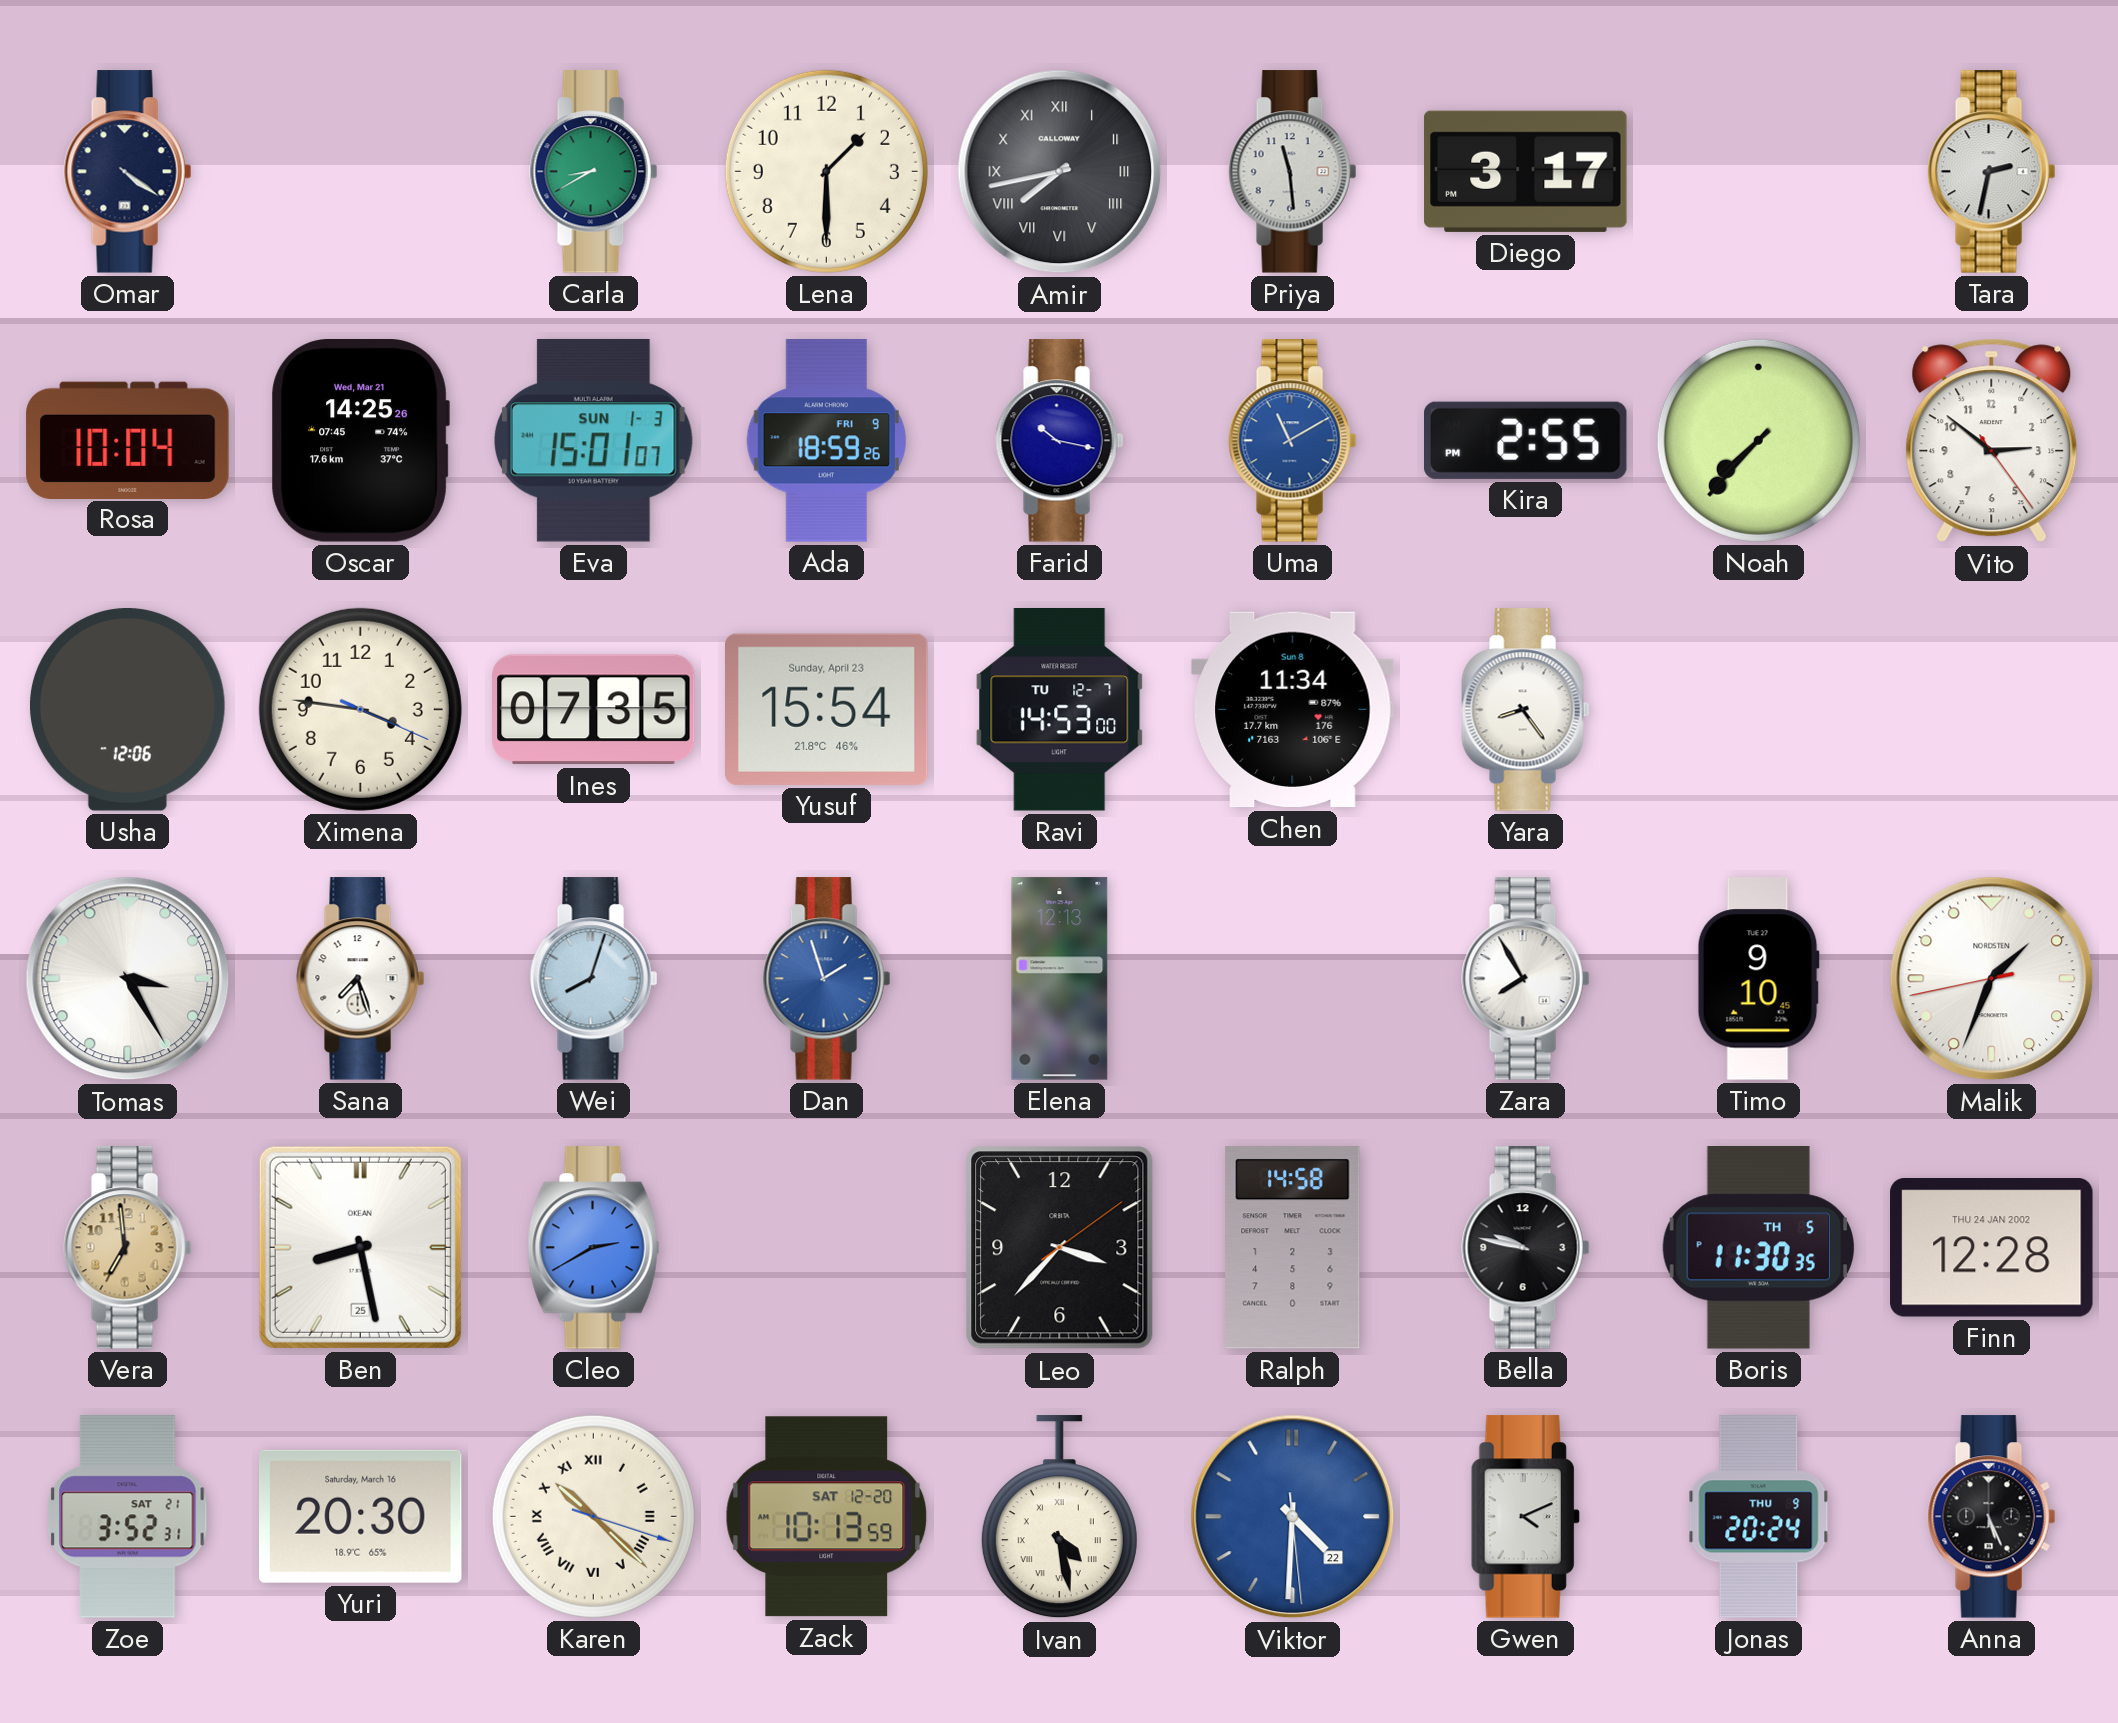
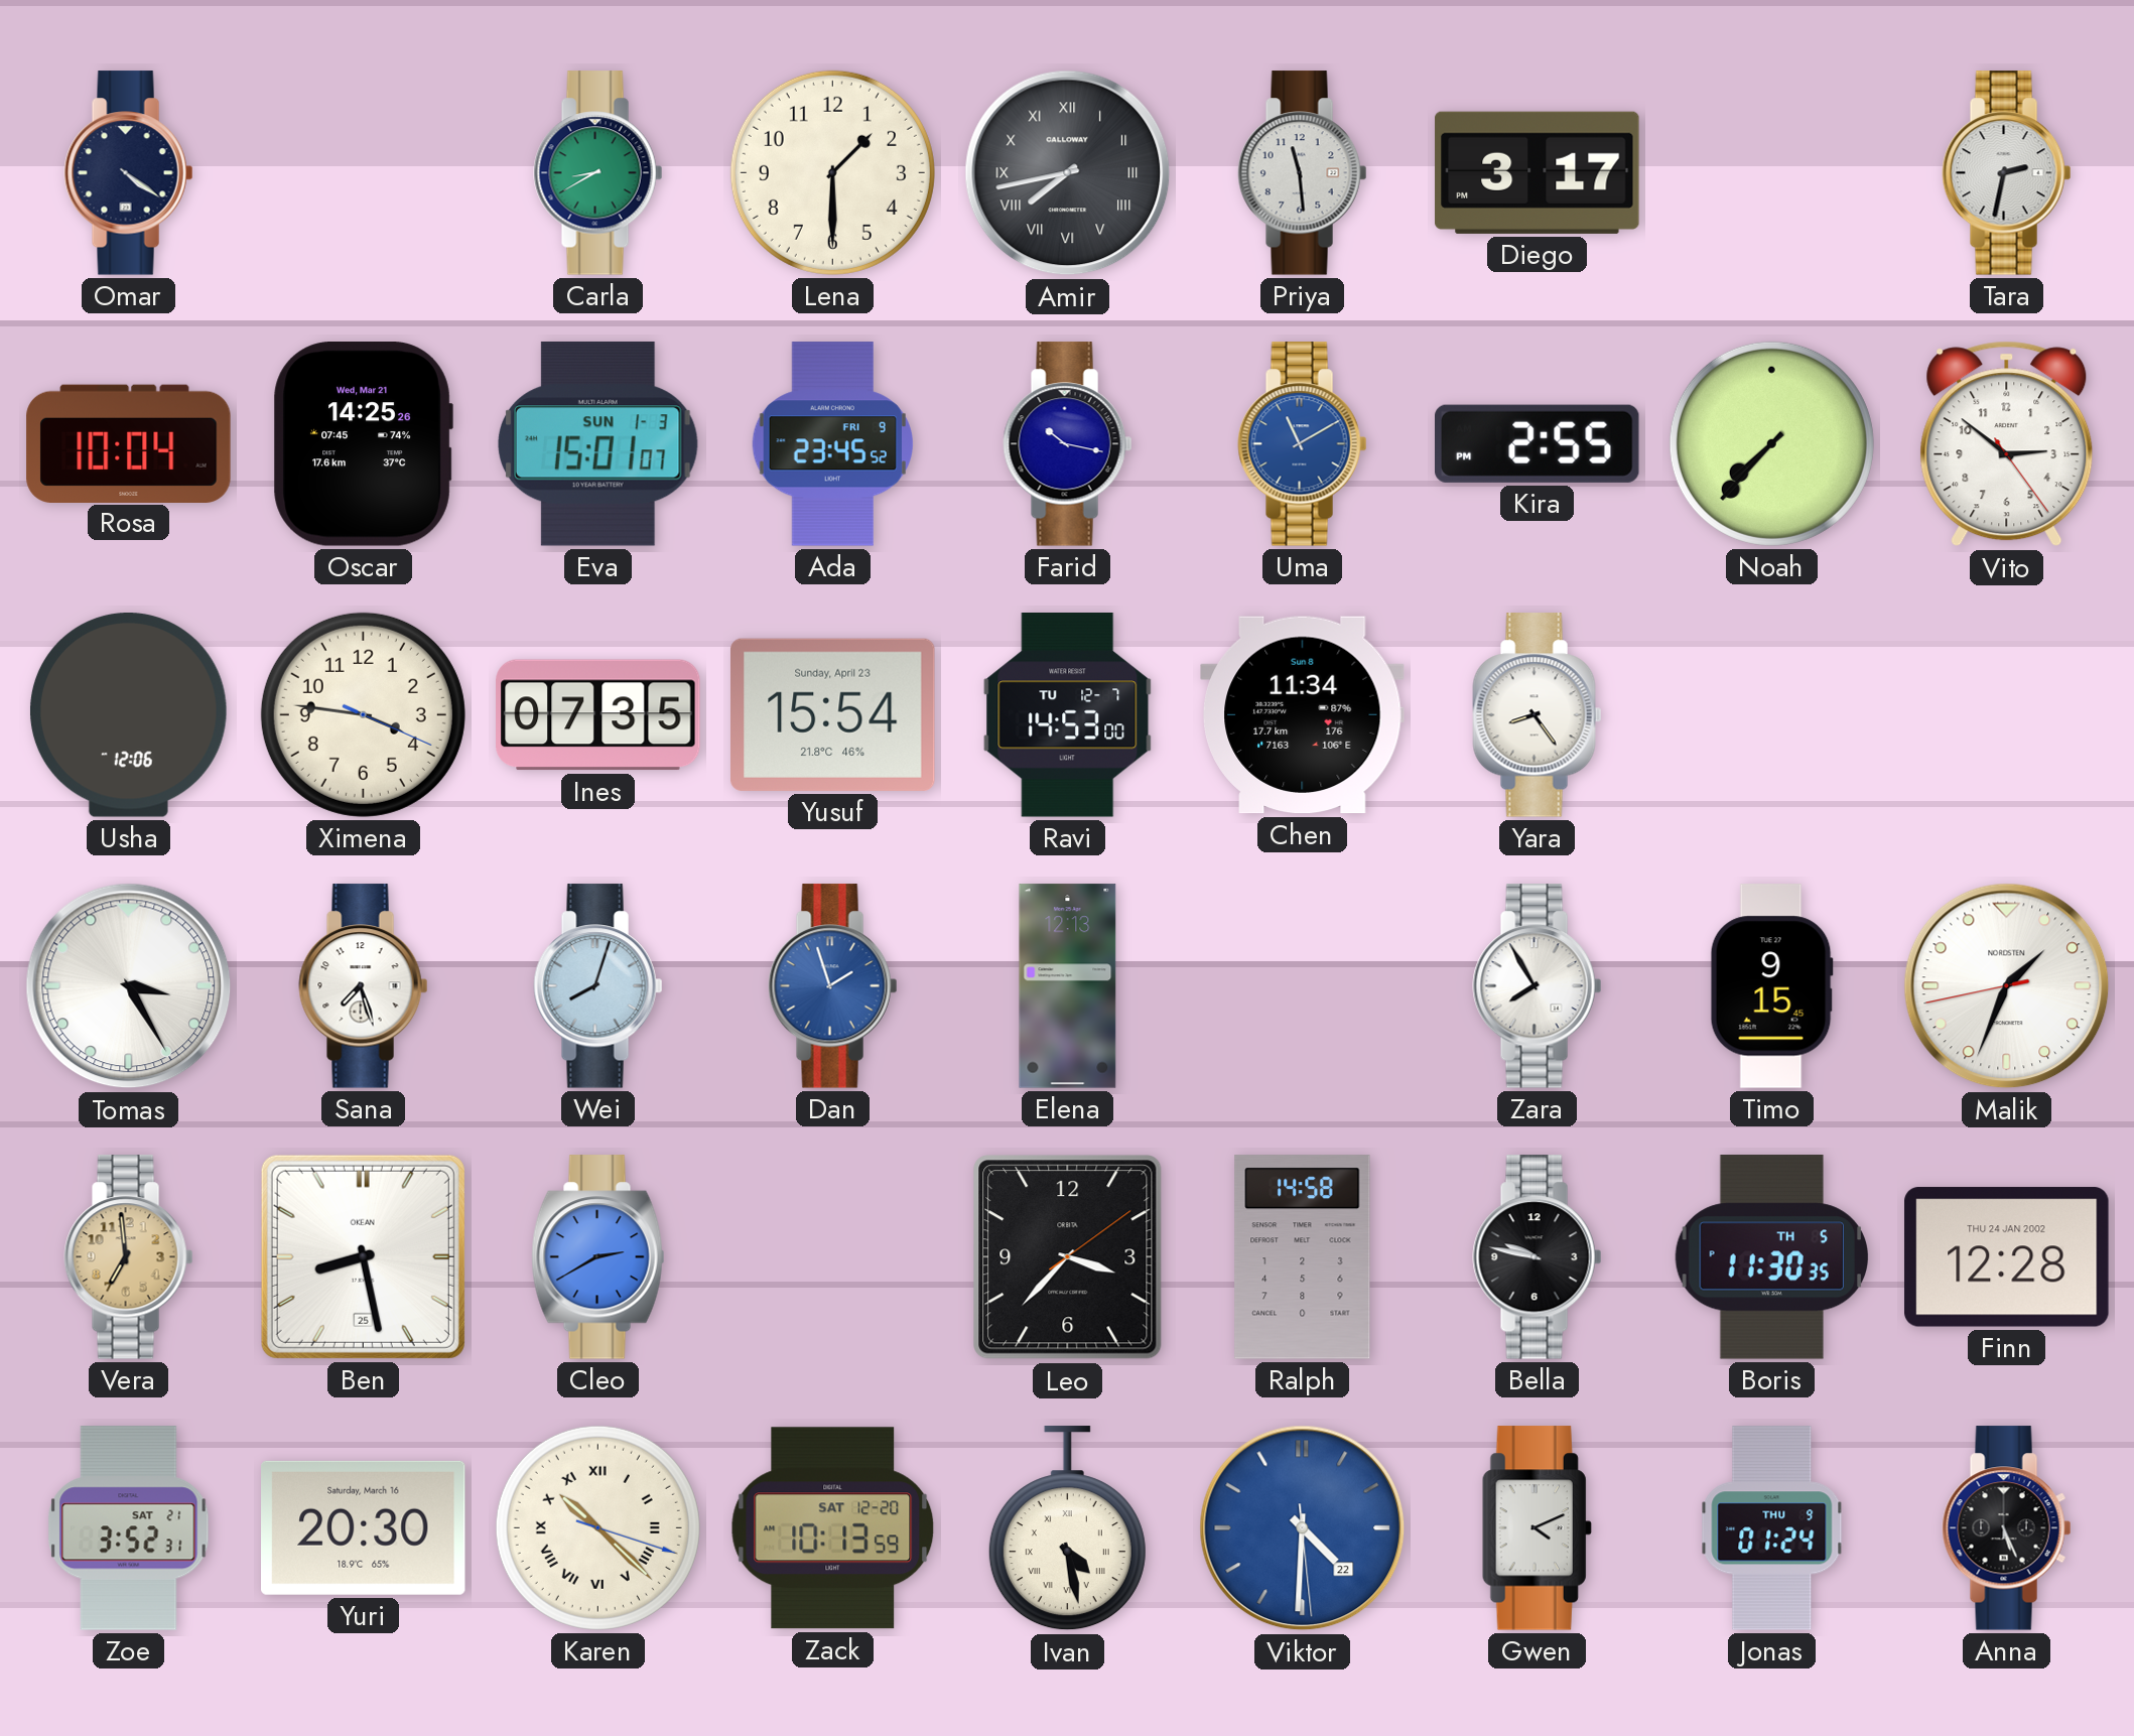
Ada: 18:59 -> 23:45 (832, 444)
Timo: 9:10 -> 9:15 (1771, 986)
Jonas: 20:24 -> 01:24 (1772, 1528)
